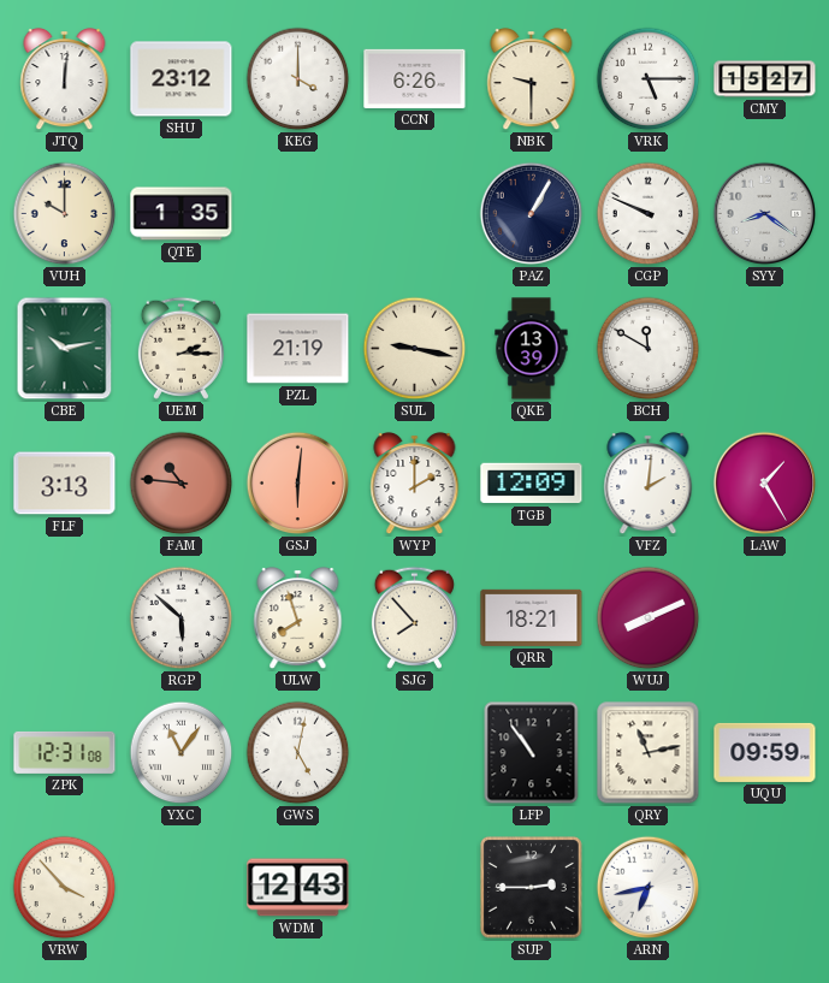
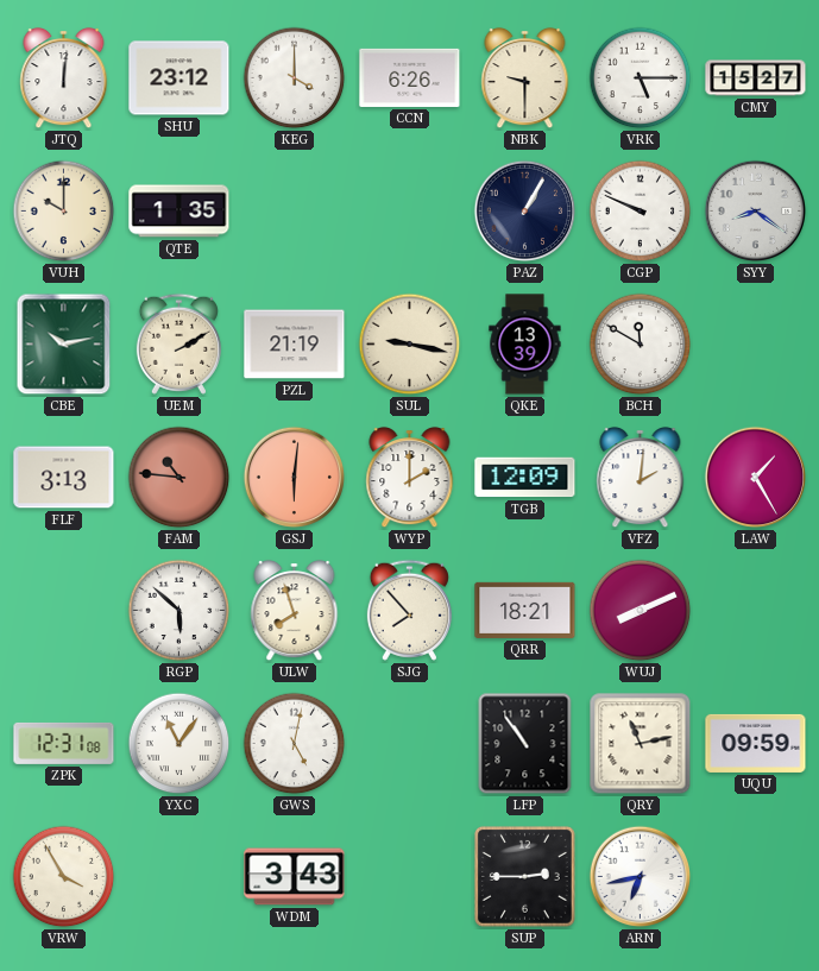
UEM: 2:15 -> 2:10 (178, 343)
VRW: 3:53 -> 3:55 (64, 877)
WDM: 12:43 -> 3:43 (295, 877)
